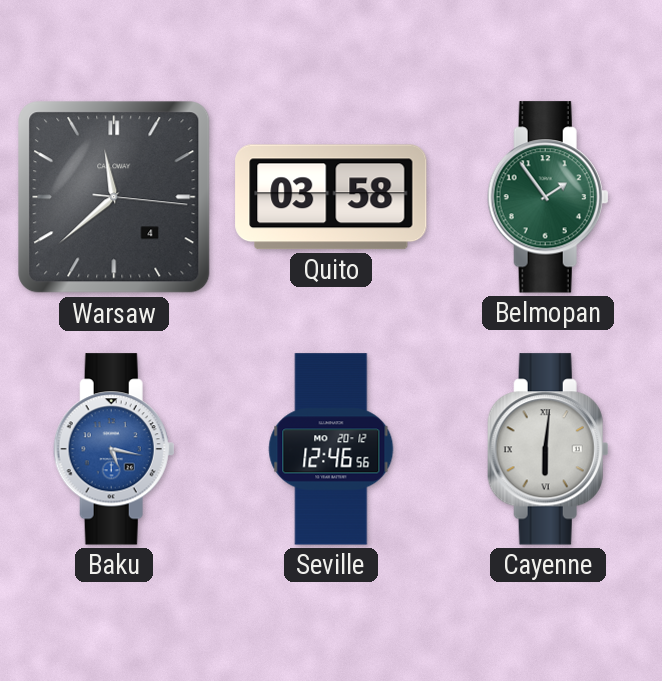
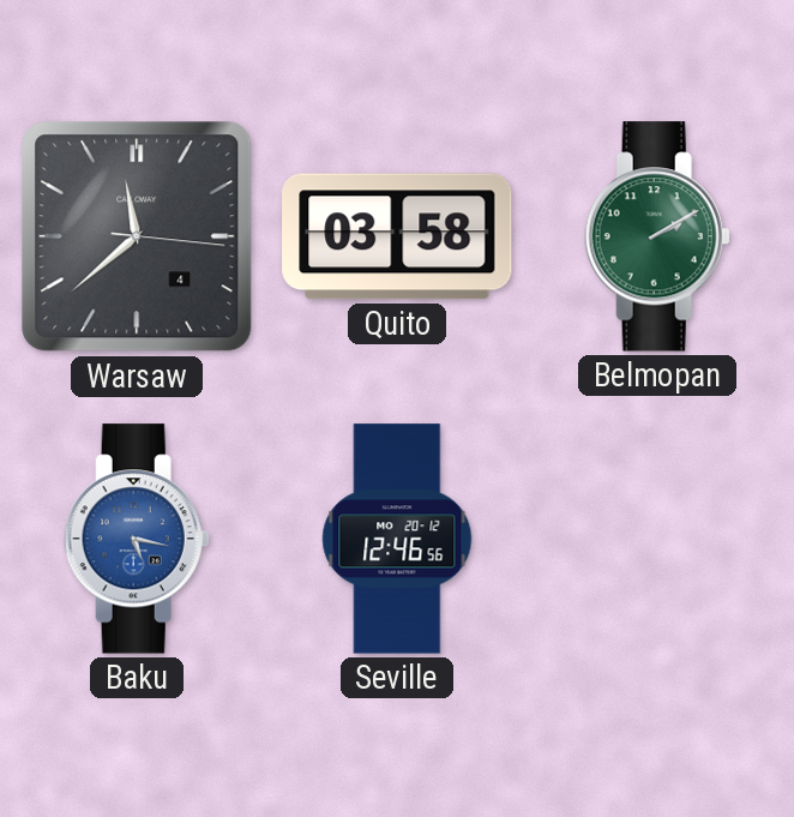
Belmopan: 1:54 -> 2:10 (657, 236)
Cayenne: 6:01 -> none (548, 449)
